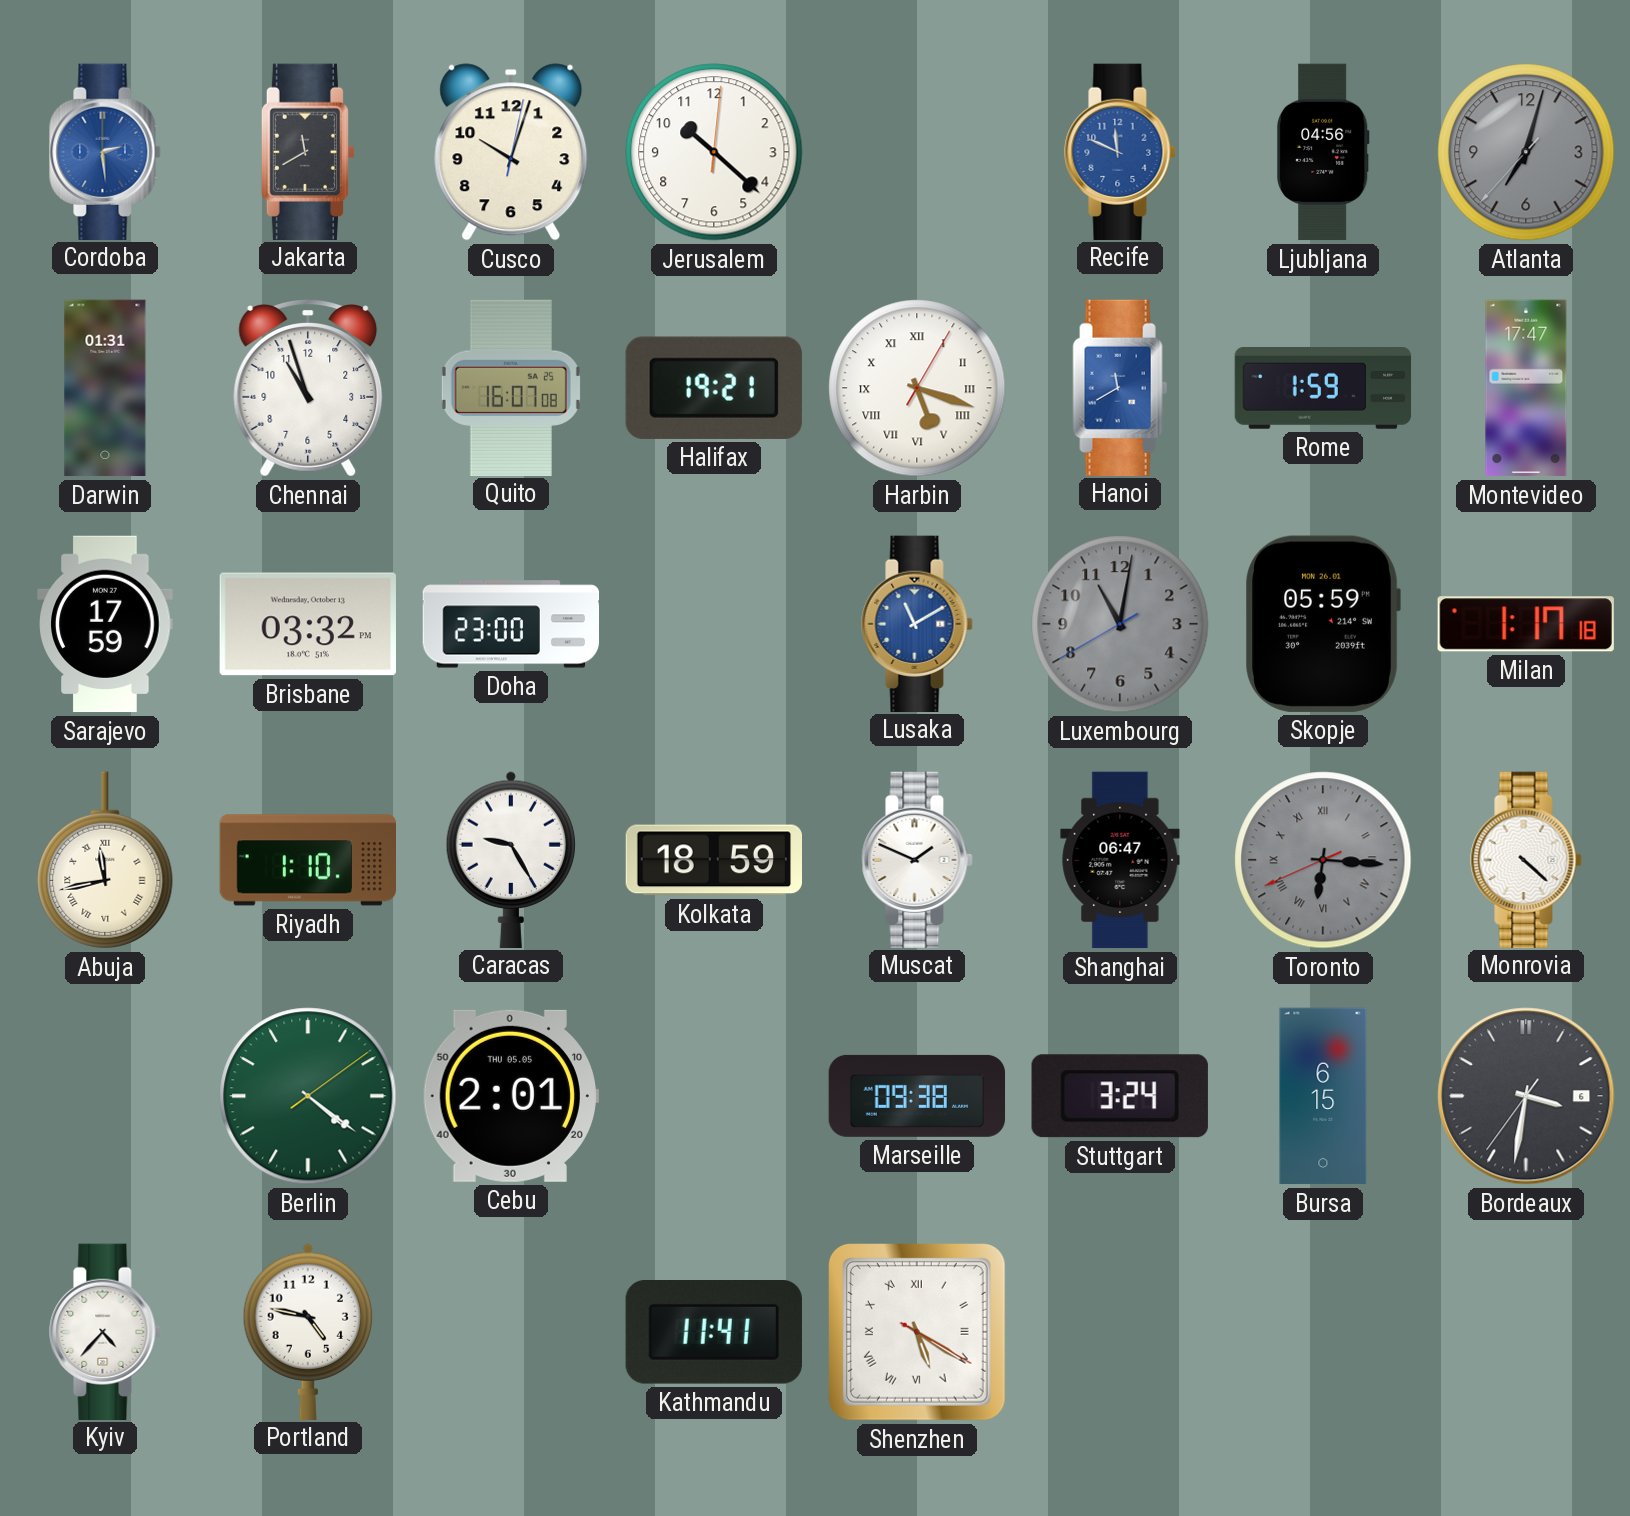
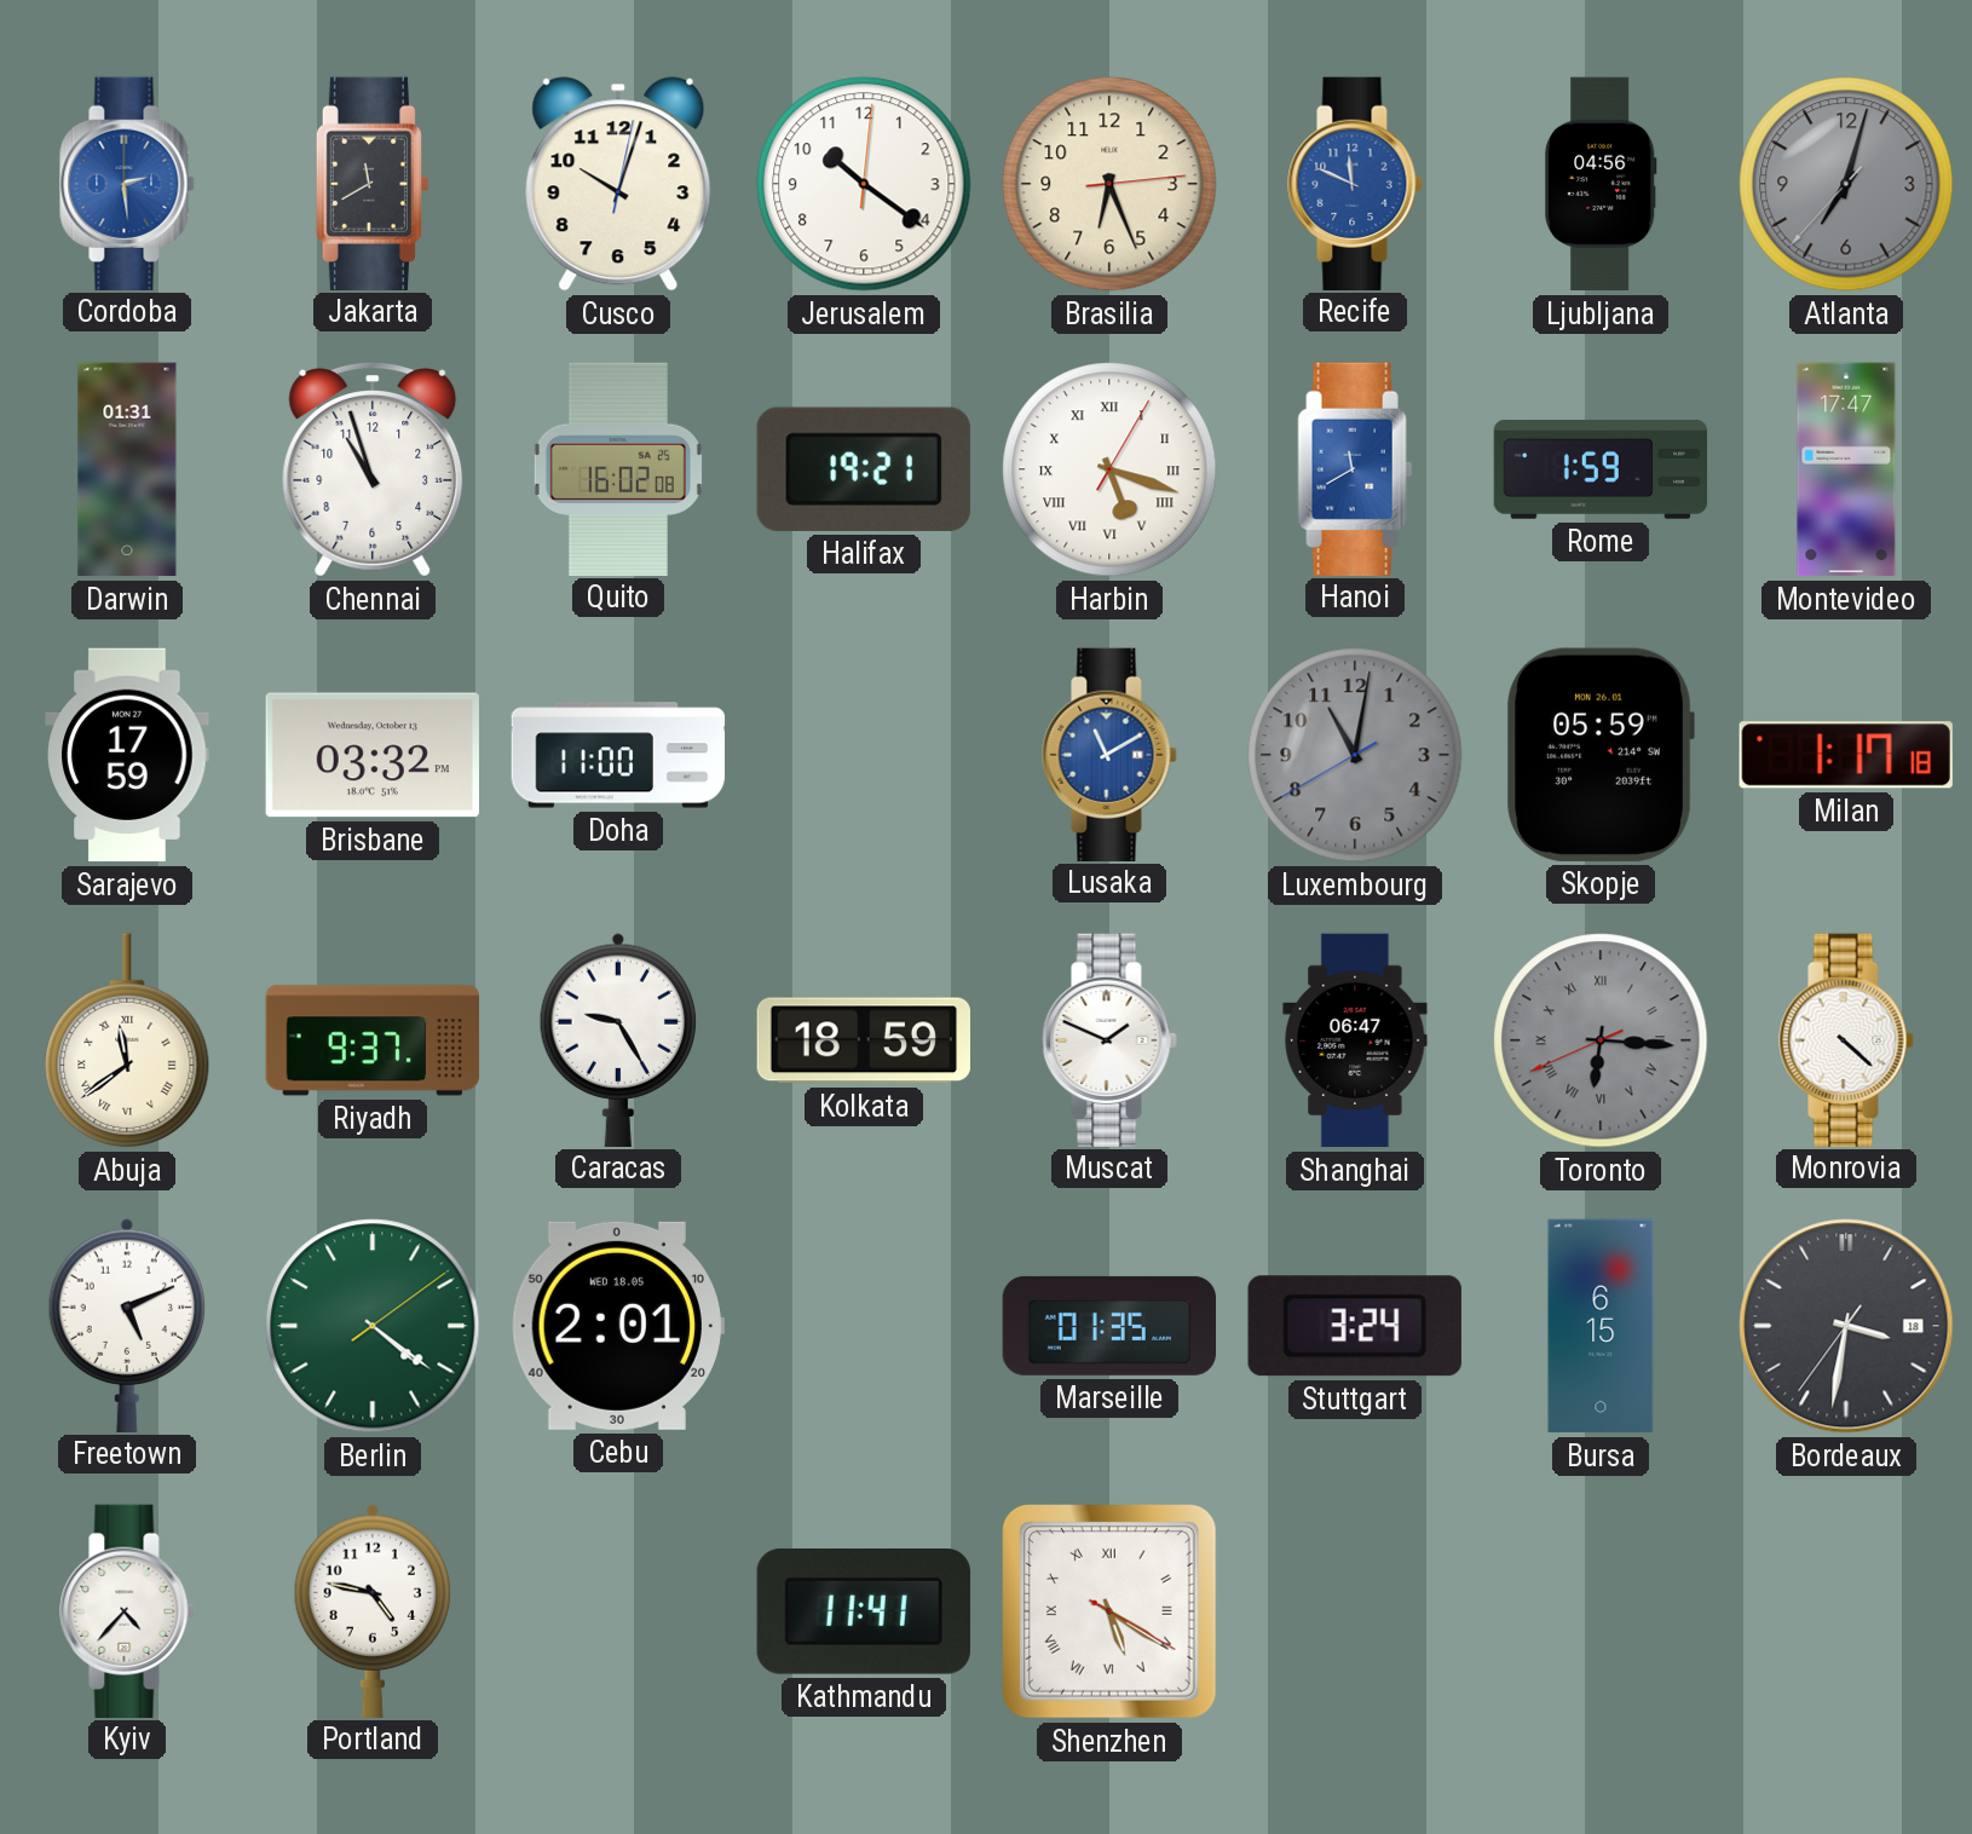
Jerusalem: 10:22 -> 10:21 (864, 184)
Brasilia: none -> 6:26 (1109, 184)
Quito: 16:07 -> 16:02 (618, 468)
Doha: 23:00 -> 11:00 (618, 755)
Abuja: 11:43 -> 11:39 (127, 1040)
Riyadh: 1:10 -> 9:37 (371, 1040)
Freetown: none -> 5:11 (126, 1325)
Cebu date: THU 05.05 -> WED 18.05 (618, 1326)
Marseille: 09:38 -> 01:35 (1109, 1326)
Bordeaux date: 6 -> 18 (1846, 1326)
